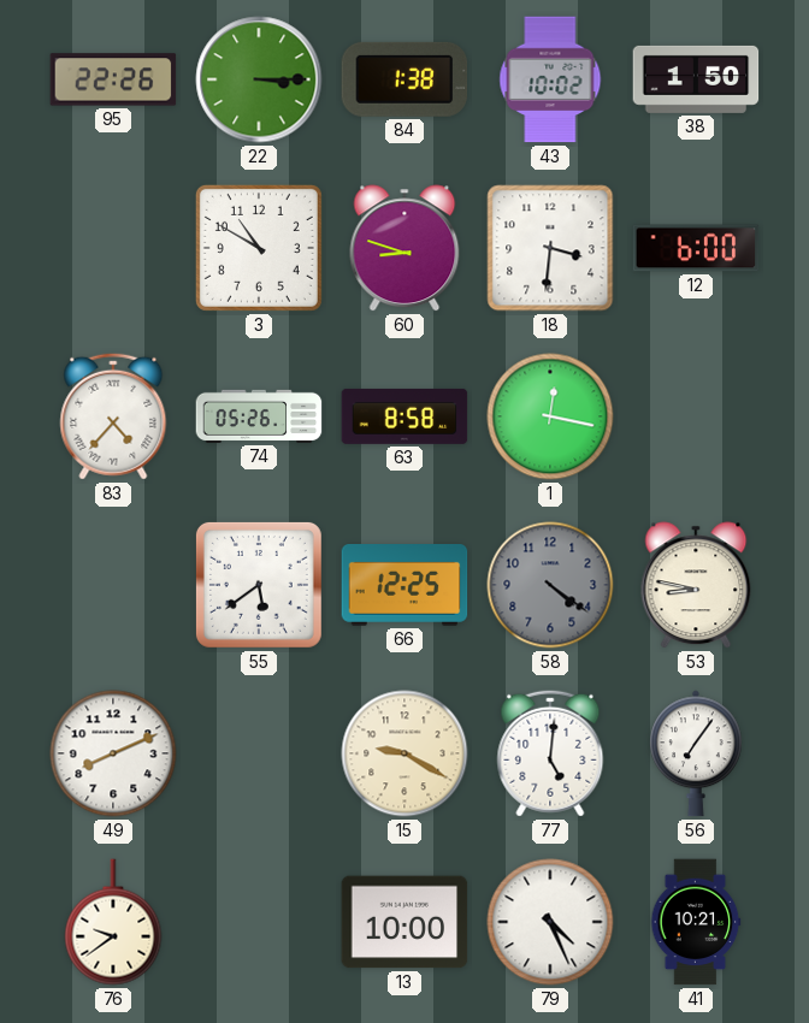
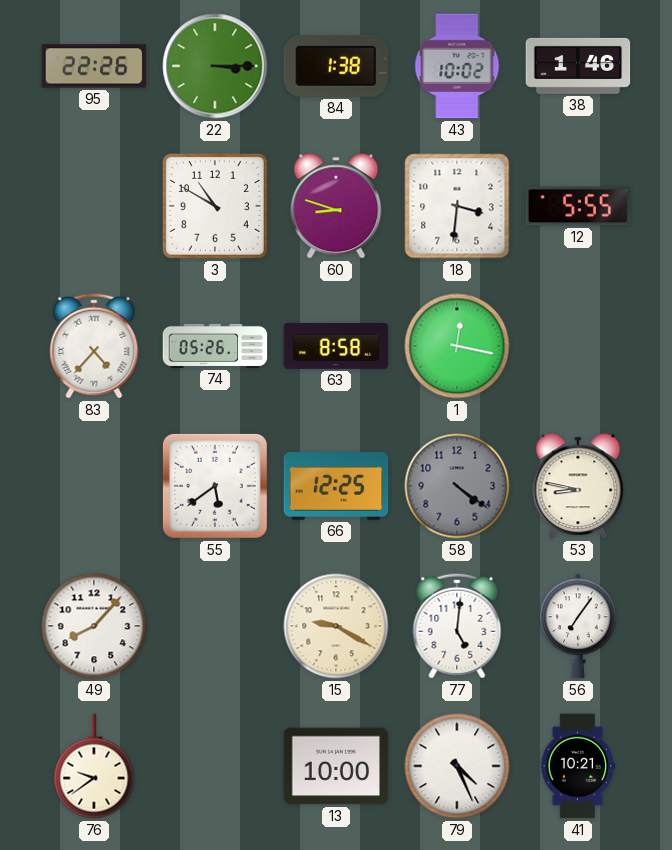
38: 1:50 -> 1:46 (578, 66)
12: 6:00 -> 5:55 (578, 206)
49: 8:11 -> 8:07 (94, 626)
